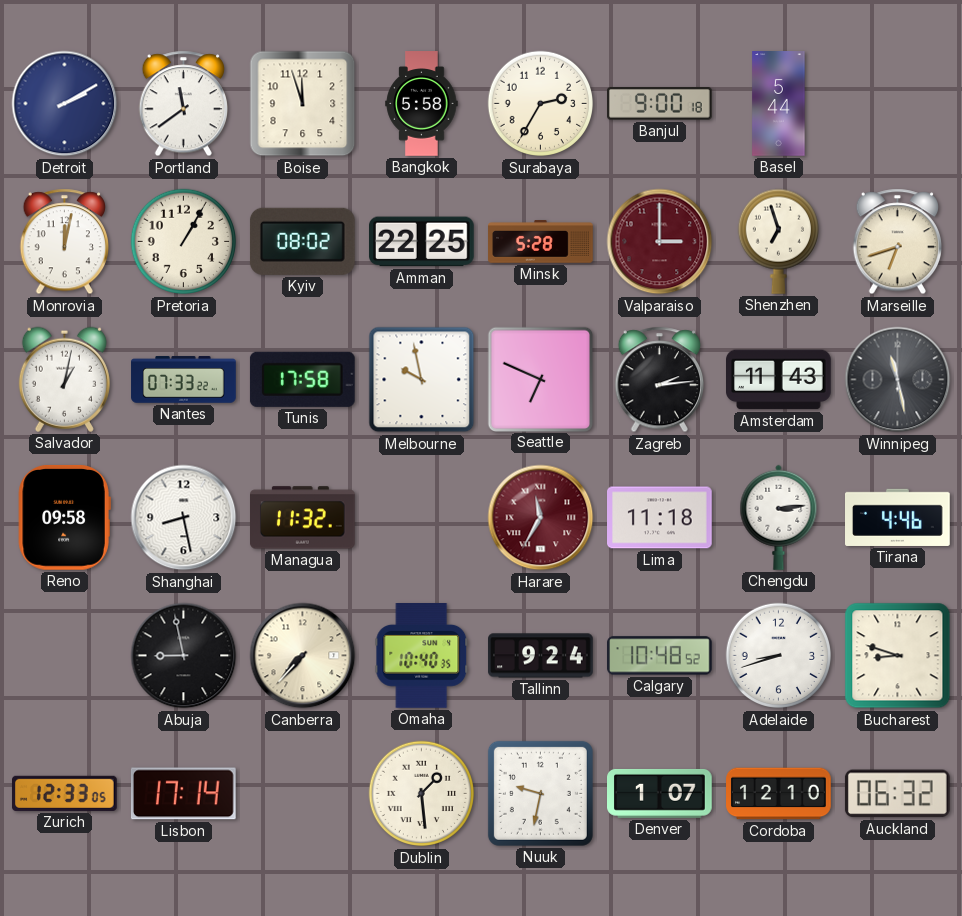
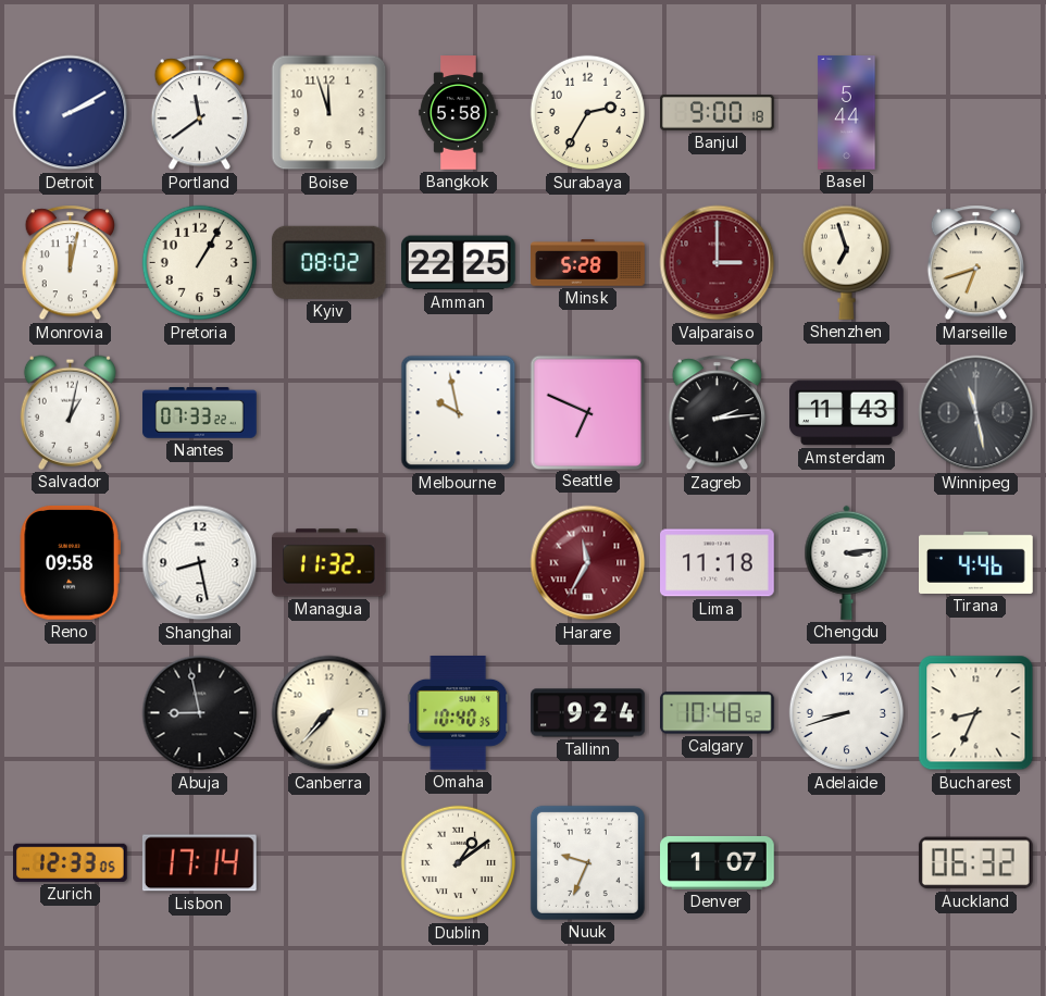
Tunis: 17:58 -> none (302, 379)
Bucharest: 8:48 -> 8:34 (976, 713)
Dublin: 1:29 -> 1:09 (459, 863)
Nuuk: 9:32 -> 9:34 (587, 862)
Cordoba: 12:10 -> none (779, 794)
